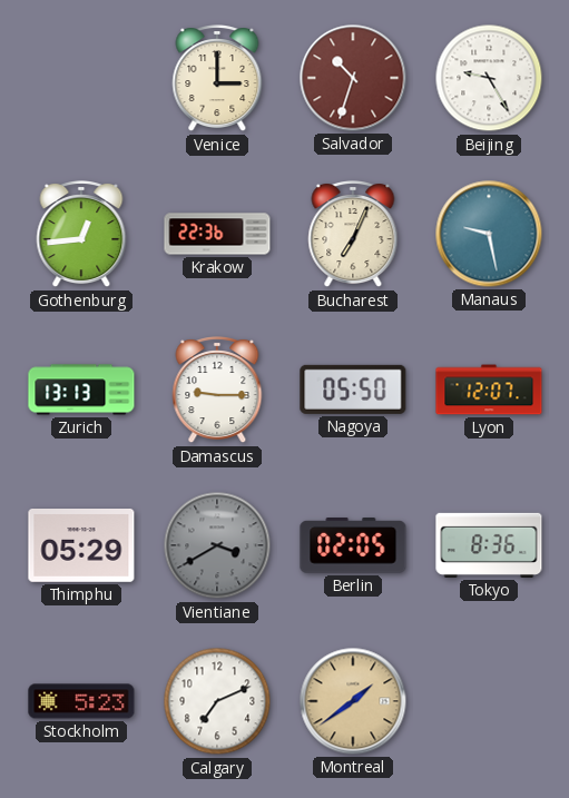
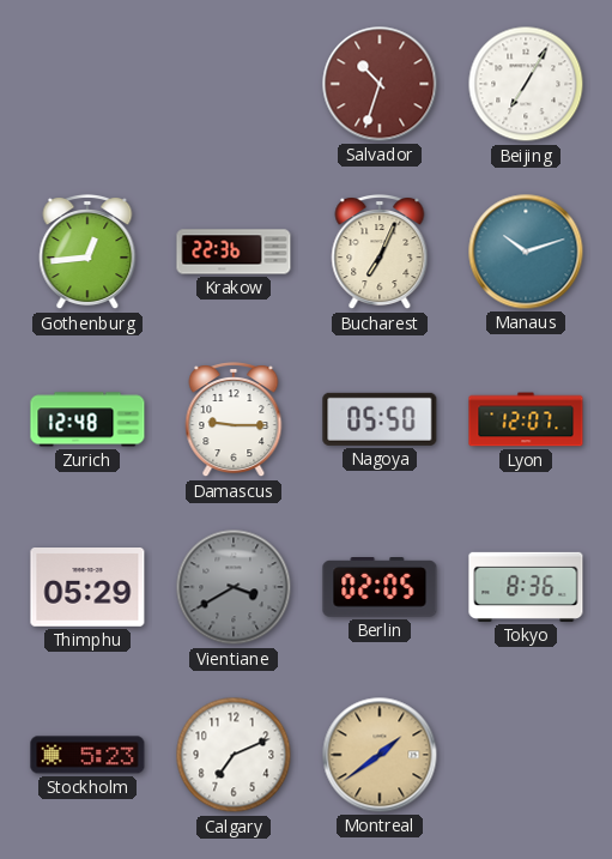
Venice: 3:00 -> none (217, 79)
Beijing: 9:25 -> 7:05 (526, 84)
Manaus: 9:28 -> 10:12 (526, 252)
Zurich: 13:13 -> 12:48 (87, 419)
